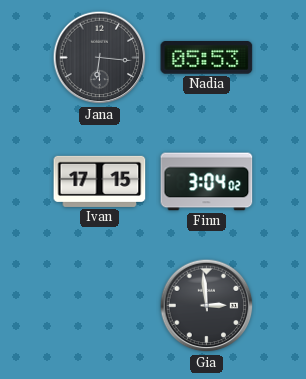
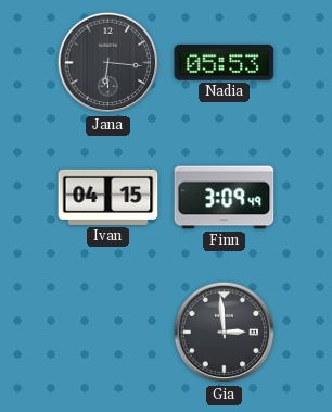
Ivan: 17:15 -> 04:15 (108, 197)
Finn: 3:04 -> 3:09 (225, 198)
